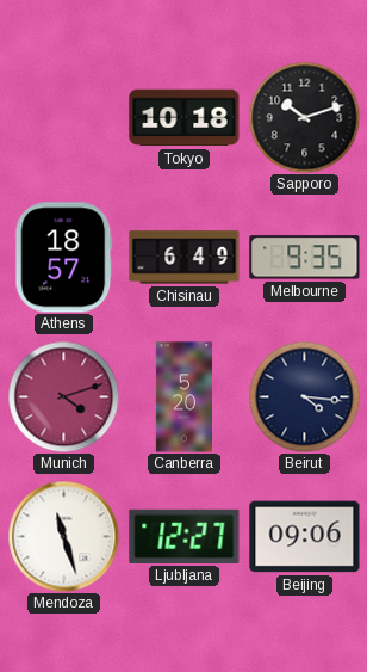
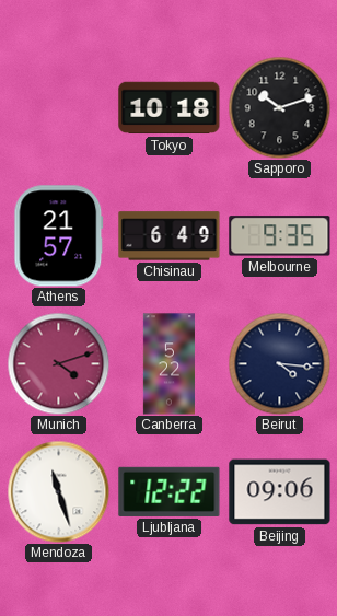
Athens: 18:57 -> 21:57 (59, 236)
Canberra: 5:20 -> 5:22 (168, 364)
Ljubljana: 12:27 -> 12:22 (170, 491)
